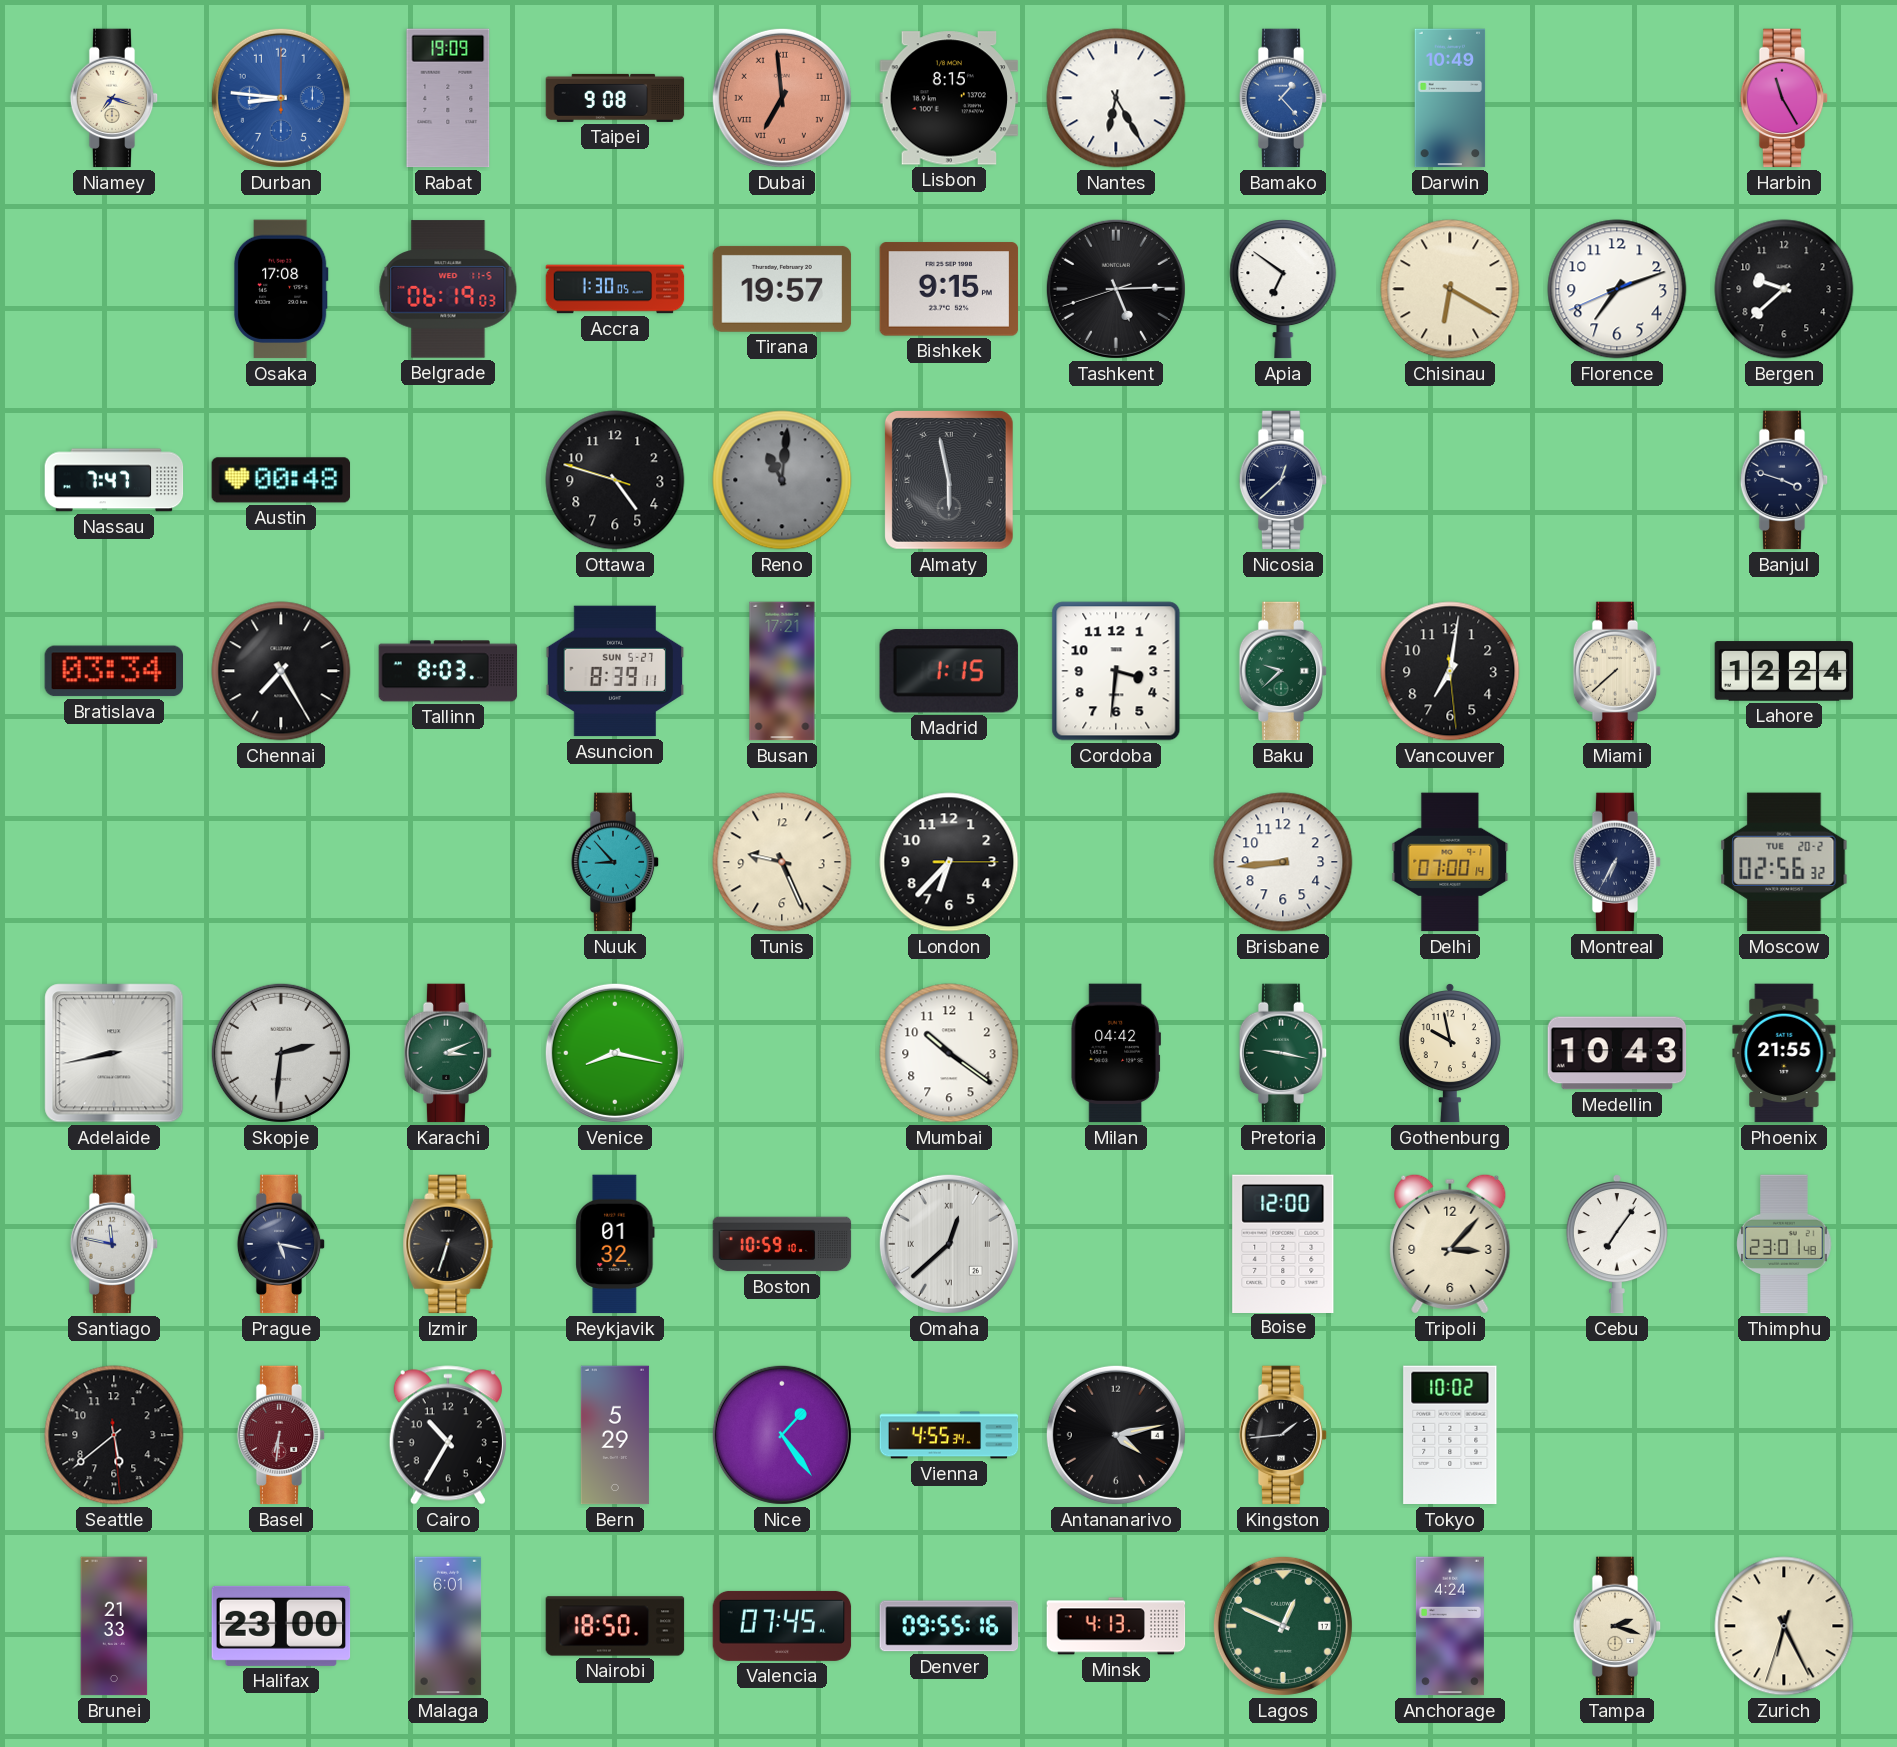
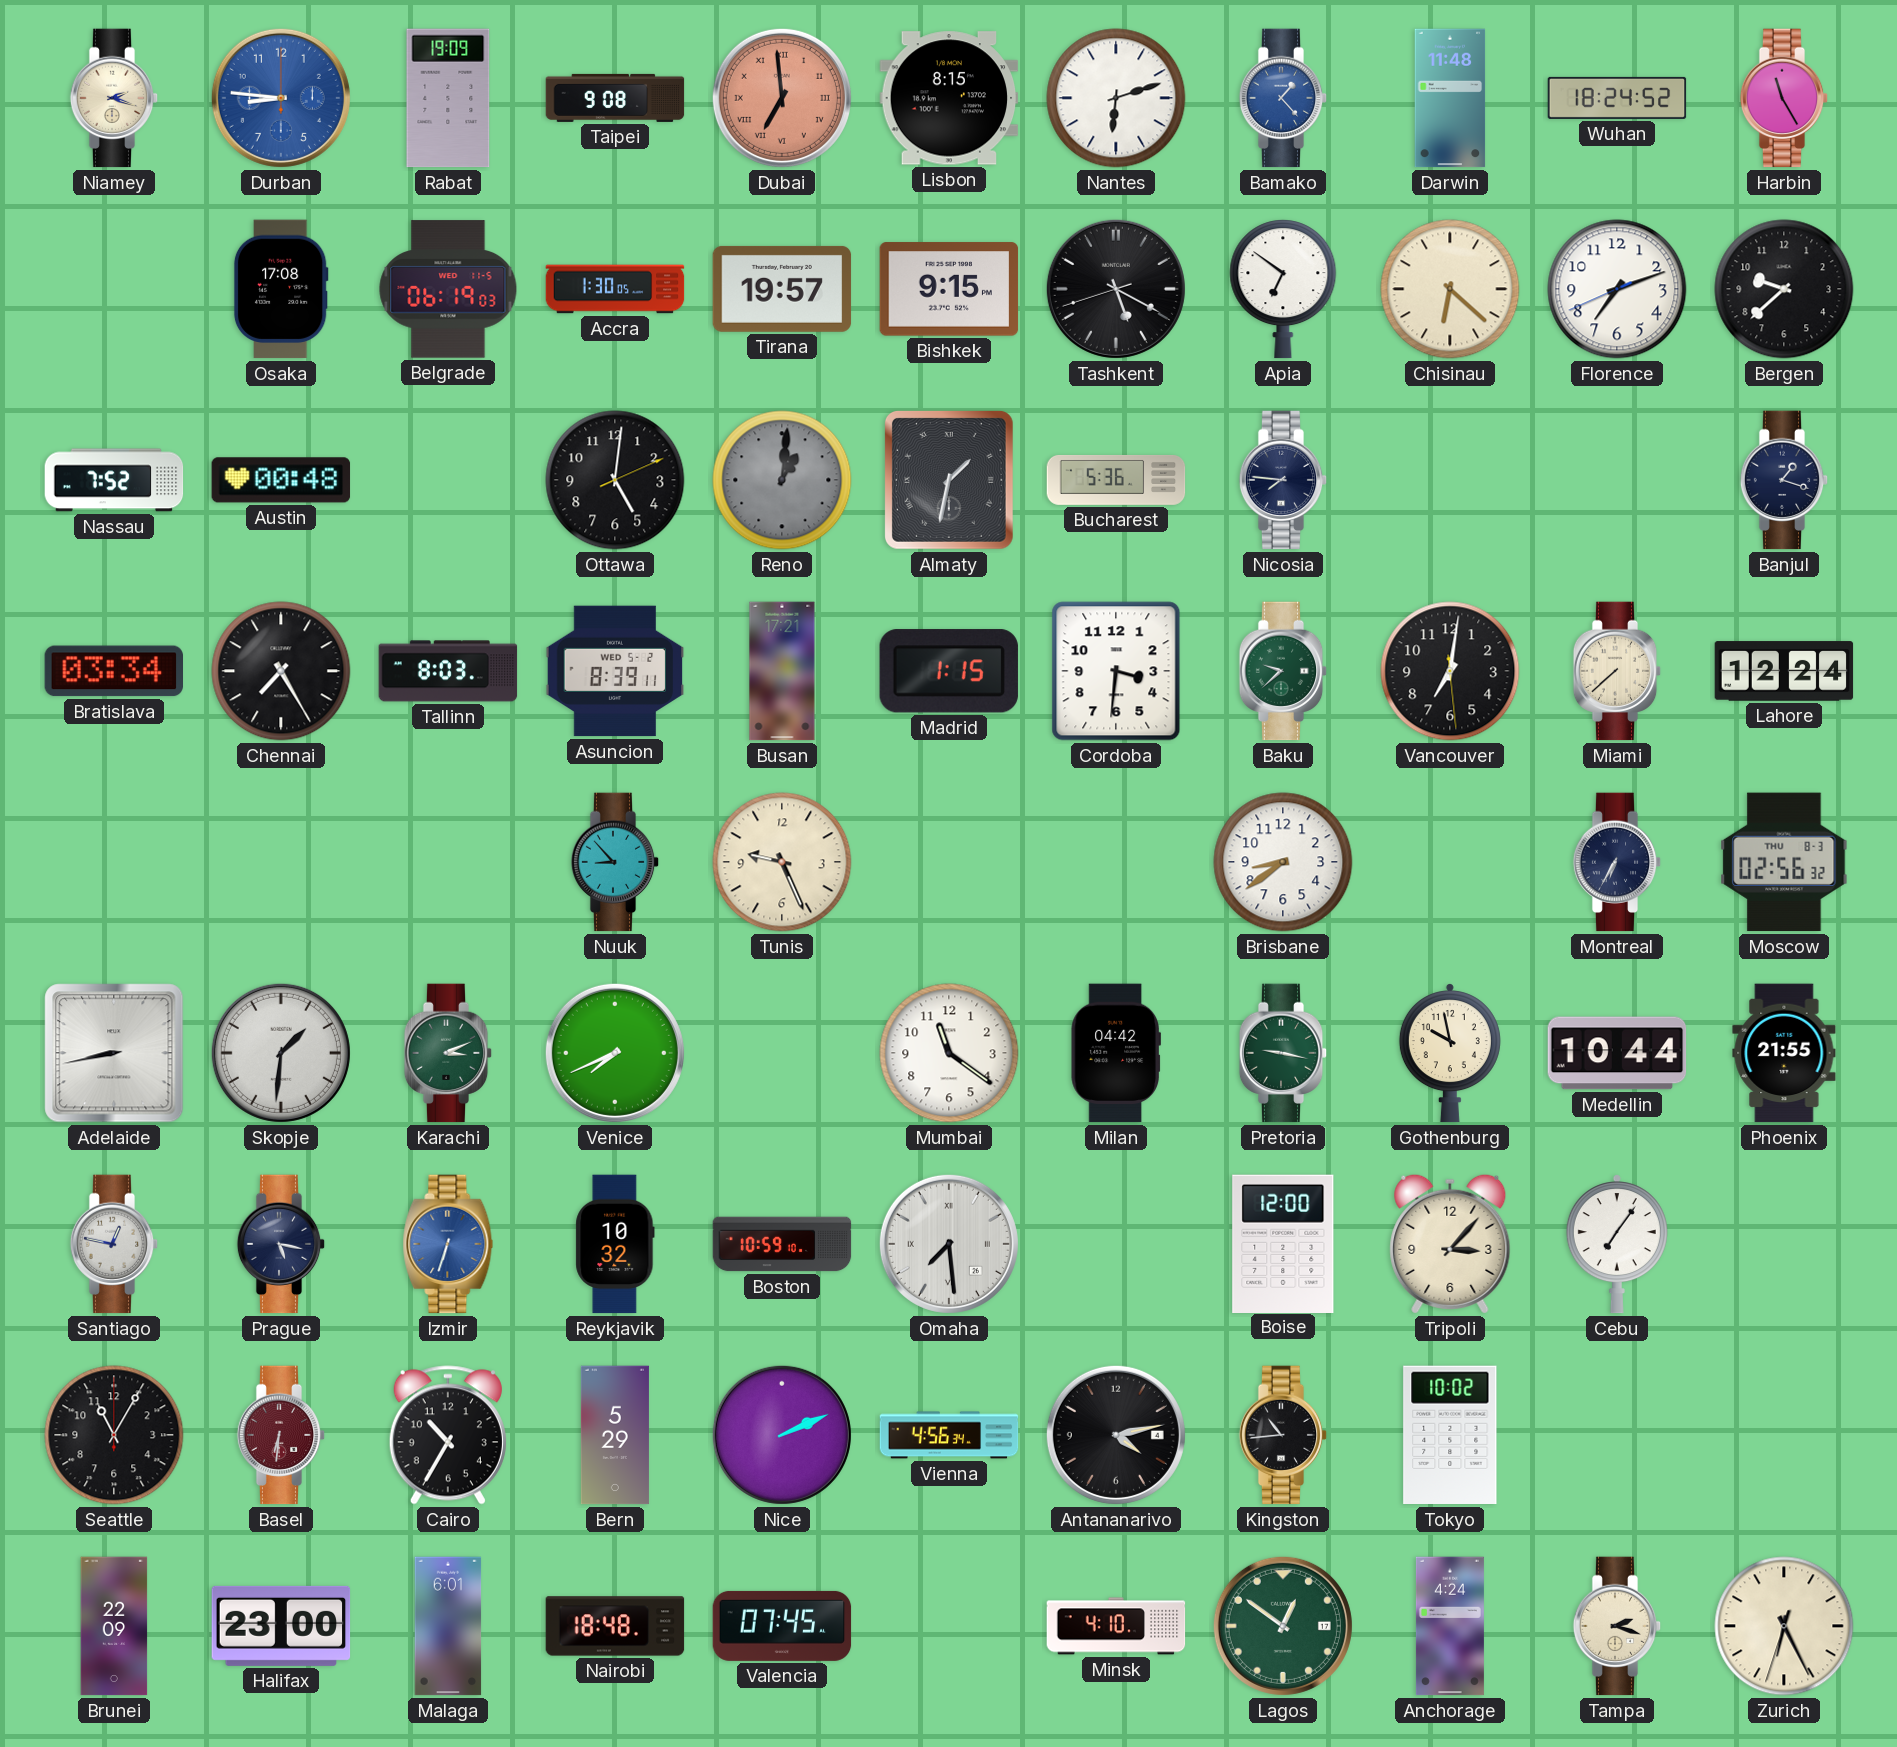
Niamey: 7:18 -> 2:18 (114, 98)
Nantes: 6:25 -> 6:12 (1116, 98)
Darwin: 10:49 -> 11:48 (1450, 98)
Wuhan: none -> 18:24 (1617, 98)
Tashkent: 5:14 -> 5:19 (1116, 289)
Chisinau: 6:20 -> 6:22 (1450, 289)
Nassau: 7:47 -> 7:52 (114, 480)
Ottawa: 4:47 -> 5:01 (615, 480)
Reno: 11:01 -> 1:01 (782, 480)
Almaty: 5:58 -> 1:32 (949, 480)
Bucharest: none -> 5:36 (1116, 480)
Nicosia: 12:38 -> 7:46 (1283, 480)
Banjul: 3:48 -> 1:18 (1784, 480)
Asuncion date: SUN 5-27 -> WED 5-2 (615, 671)
London: 6:37 -> none (949, 862)
Brisbane: 8:44 -> 8:39 (1283, 862)
Delhi: 07:00 -> none (1450, 862)
Moscow date: TUE 20-2 -> THU 8-3 (1784, 862)
Skopje: 2:31 -> 1:31 (281, 1053)
Venice: 8:17 -> 7:41 (615, 1053)
Mumbai: 10:21 -> 11:21 (949, 1053)
Medellin: 10:43 -> 10:44 (1617, 1053)
Santiago: 11:47 -> 12:47 (114, 1244)
Izmir dial: black -> blue (448, 1244)
Reykjavik: 01:32 -> 10:32 (615, 1244)
Omaha: 12:38 -> 7:29 (949, 1244)
Thimphu: 23:01 -> none (1784, 1244)
Seattle: 5:38 -> 11:05 (114, 1435)
Nice: 1:24 -> 2:11 (782, 1435)
Vienna: 4:55 -> 4:56 (949, 1435)
Kingston: 1:44 -> 10:44 (1283, 1435)
Brunei: 21:33 -> 22:09 (114, 1626)
Nairobi: 18:50 -> 18:48 (615, 1626)
Denver: 09:55 -> none (949, 1626)
Minsk: 4:13 -> 4:10 (1116, 1626)
Lagos: 12:49 -> 12:51 (1283, 1626)
